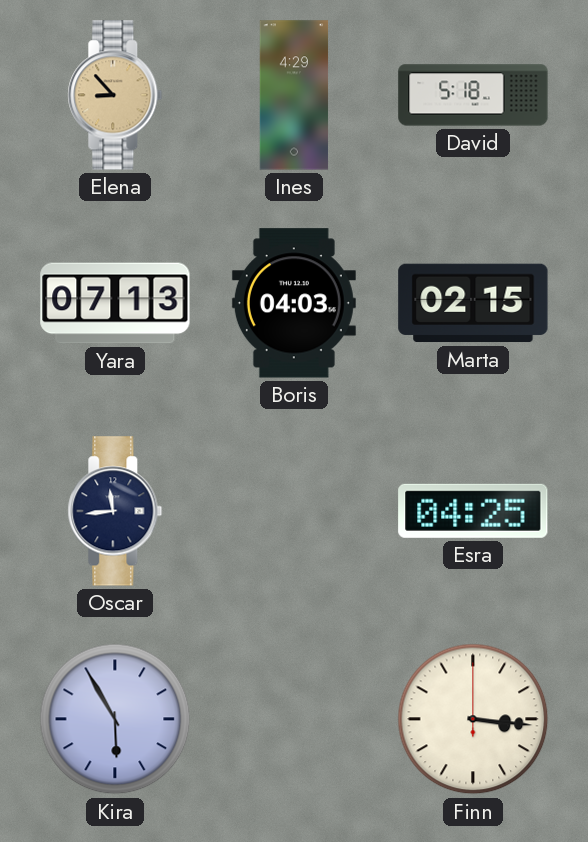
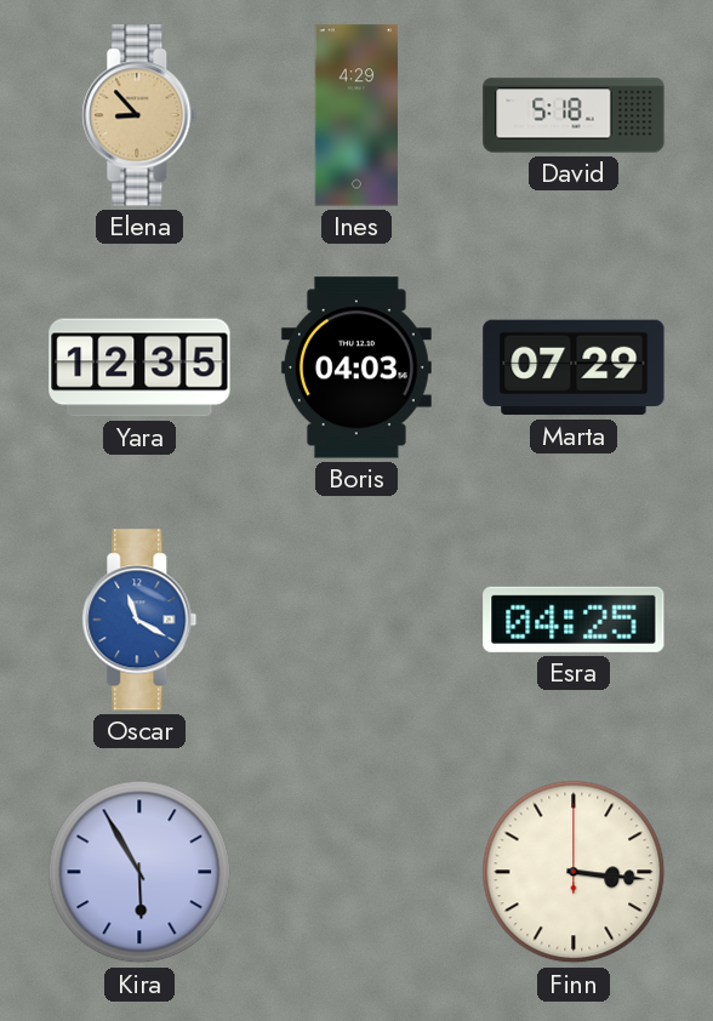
Yara: 07:13 -> 12:35 (139, 367)
Marta: 02:15 -> 07:29 (574, 367)
Oscar: 11:44 -> 11:20 (139, 620)
Oscar dial: navy -> blue (139, 620)
